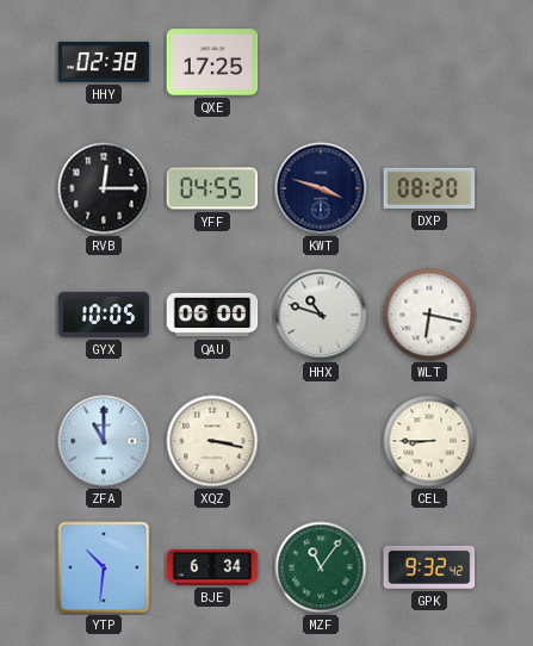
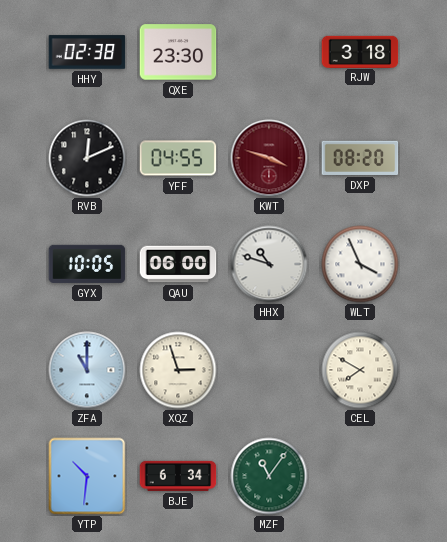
QXE: 17:25 -> 23:30 (178, 52)
RJW: none -> 3:18 (360, 51)
RVB: 12:15 -> 12:11 (87, 158)
KWT dial: navy -> burgundy (269, 158)
WLT: 6:17 -> 3:56 (360, 264)
XQZ: 3:17 -> 2:57 (178, 370)
CEL: 8:45 -> 7:50 (360, 370)
GPK: 9:32 -> none (429, 567)
